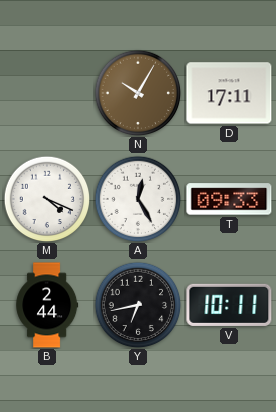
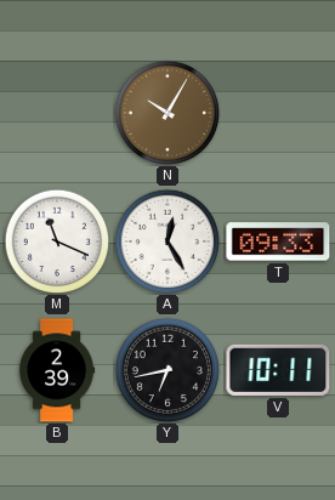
D: 17:11 -> none (229, 93)
M: 4:19 -> 11:19 (57, 242)
B: 2:44 -> 2:39 (57, 370)
